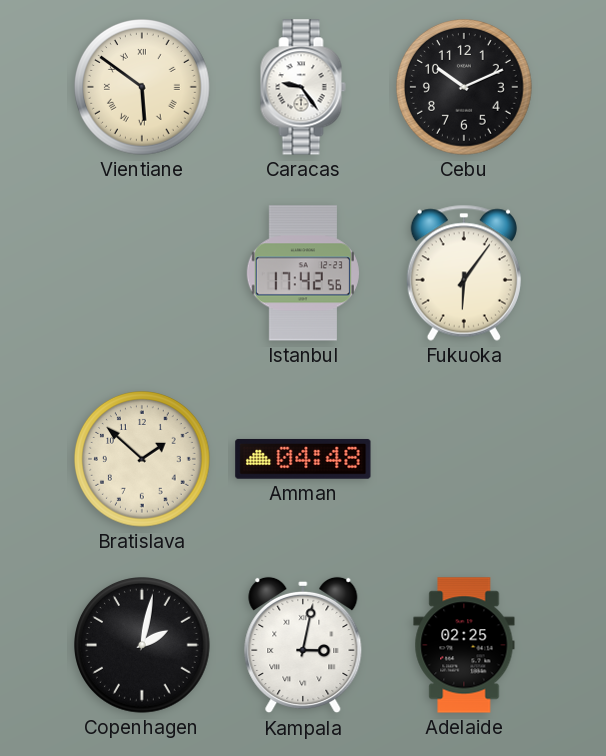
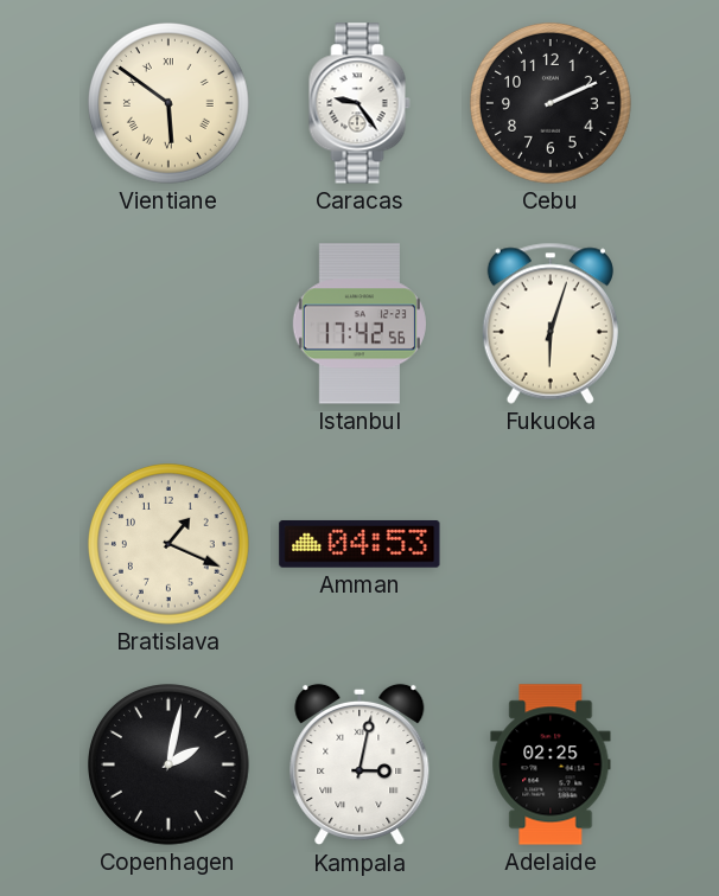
Cebu: 10:11 -> 2:11 (552, 104)
Fukuoka: 6:06 -> 6:03 (551, 324)
Bratislava: 1:52 -> 1:19 (170, 545)
Amman: 04:48 -> 04:53 (359, 544)
